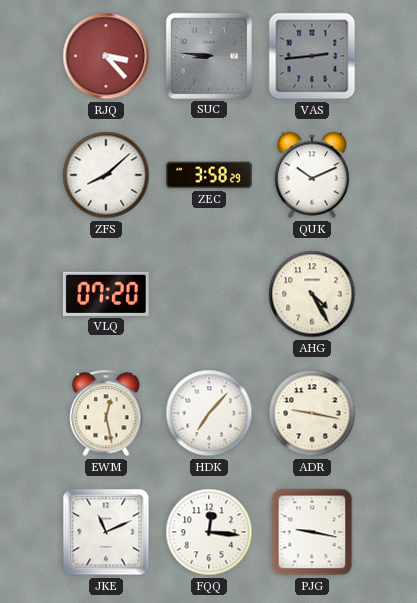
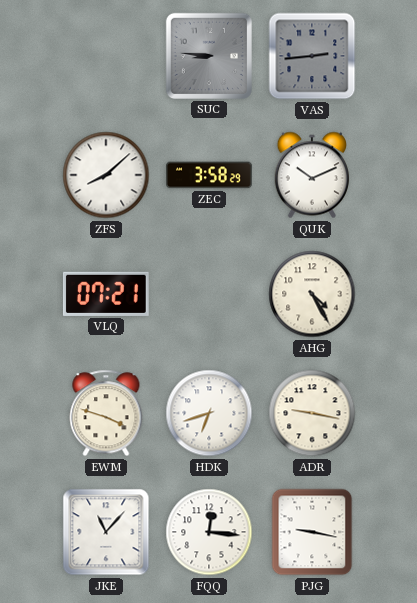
RJQ: 3:23 -> none (106, 56)
VLQ: 07:20 -> 07:21 (106, 294)
EWM: 12:28 -> 3:48 (106, 413)
HDK: 7:07 -> 6:42 (209, 413)
JKE: 11:11 -> 11:07 (106, 532)
